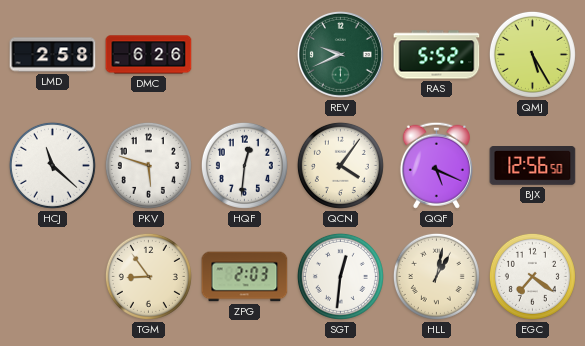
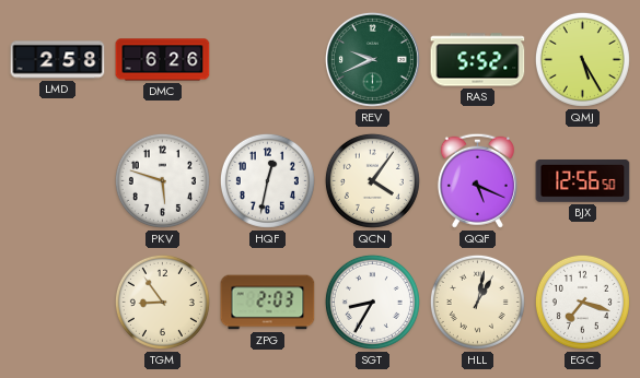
HCJ: 11:22 -> none (52, 165)
HQF: 12:31 -> 12:32 (267, 180)
SGT: 12:31 -> 8:35 (372, 302)
EGC: 7:21 -> 7:18 (582, 302)
